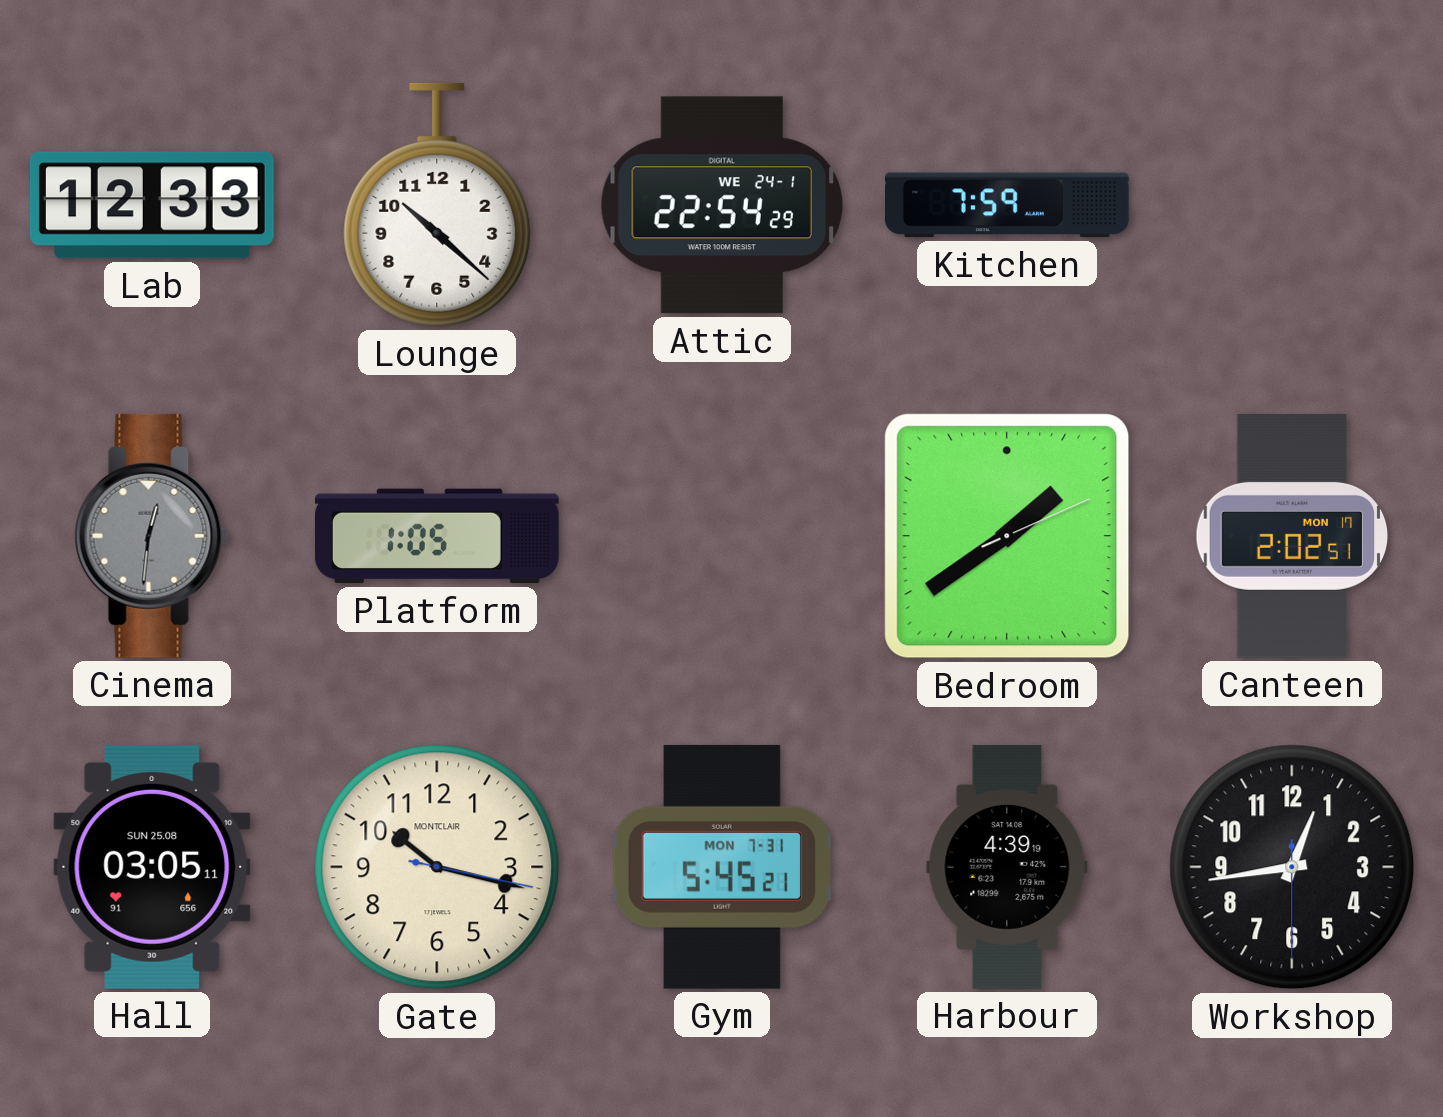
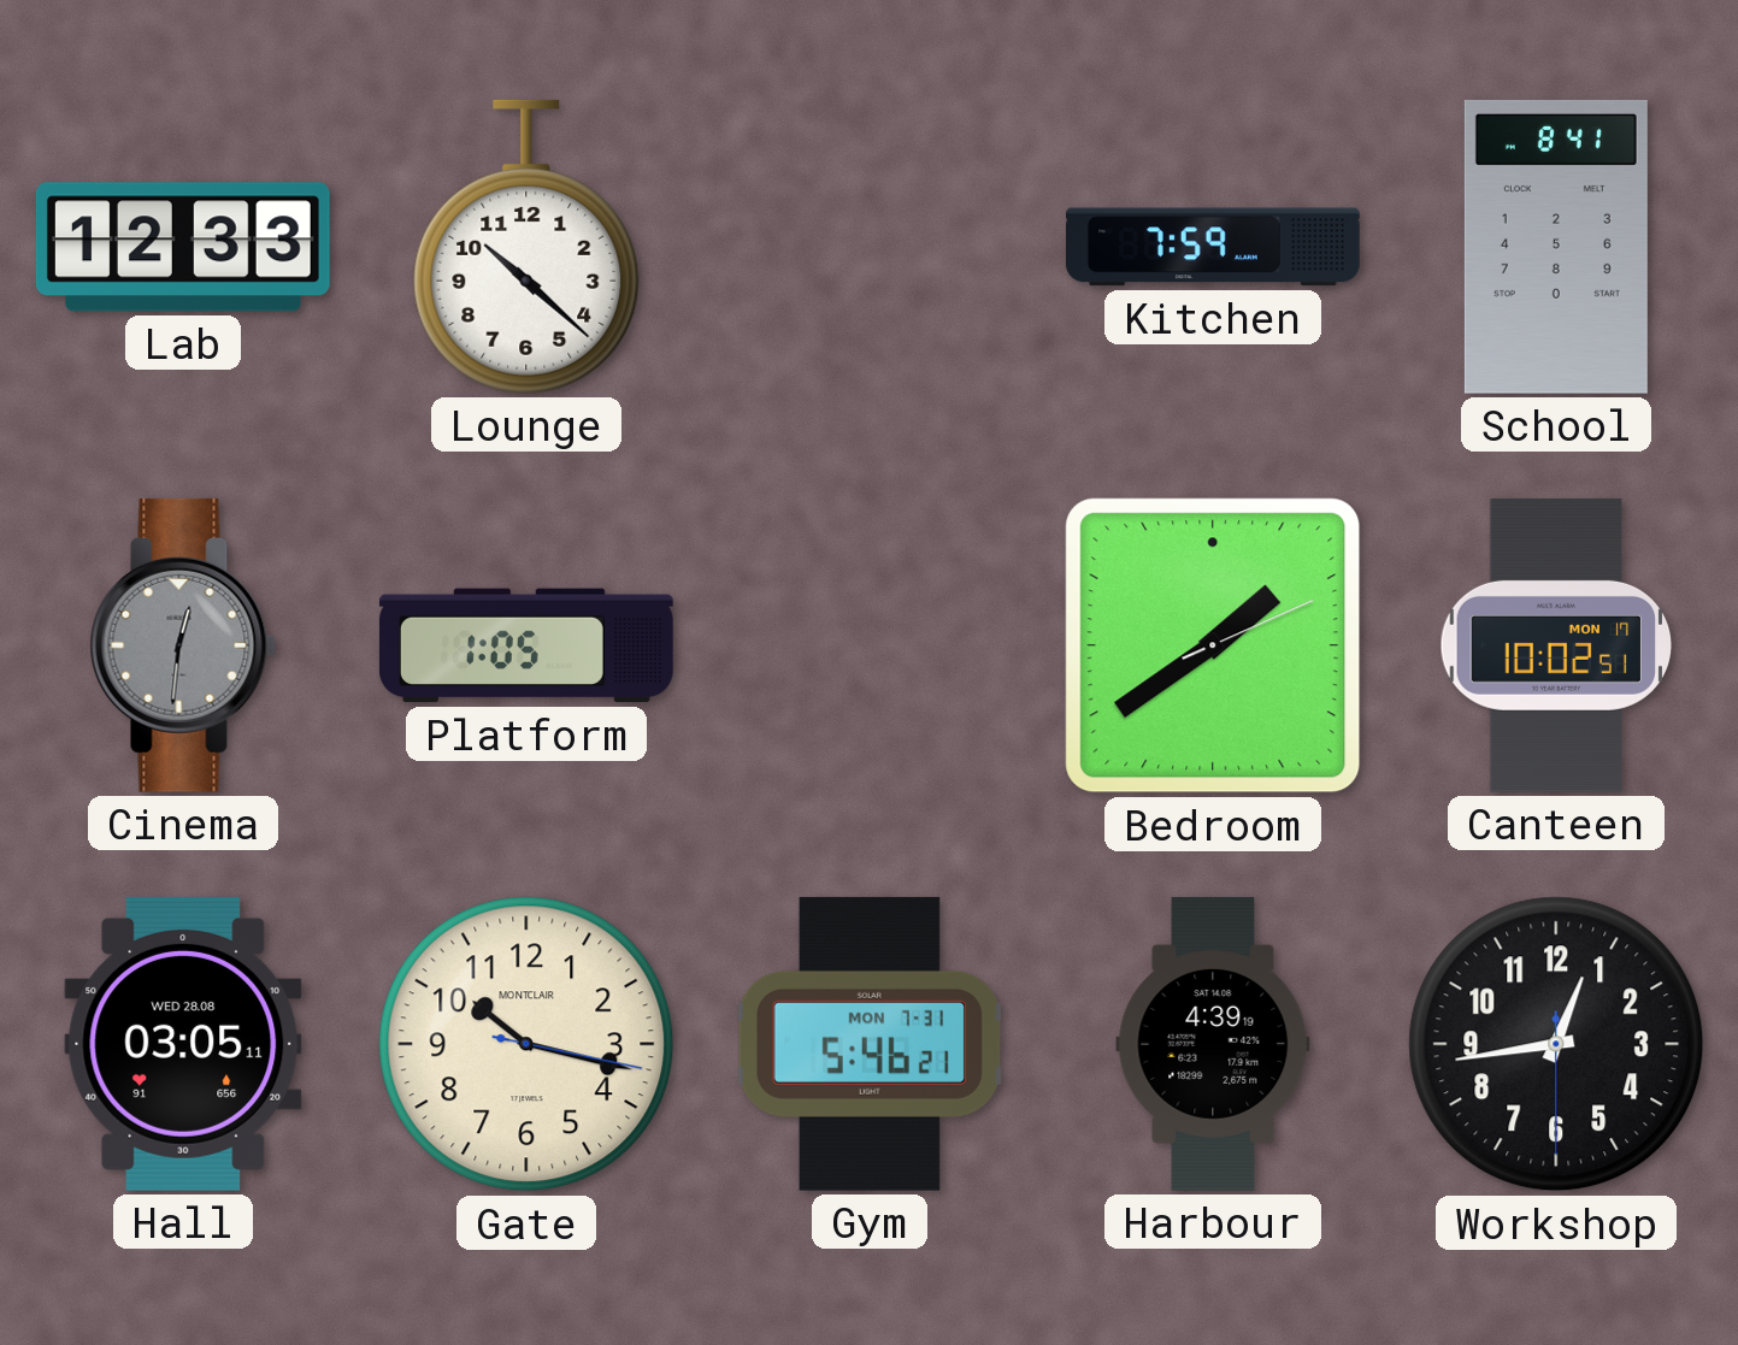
Attic: 22:54 -> none (721, 205)
School: none -> 8:41 (1556, 247)
Canteen: 2:02 -> 10:02 (1556, 647)
Hall date: SUN 25.08 -> WED 28.08 (183, 1044)
Gym: 5:45 -> 5:46 (870, 1044)
